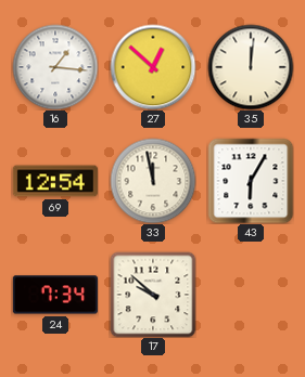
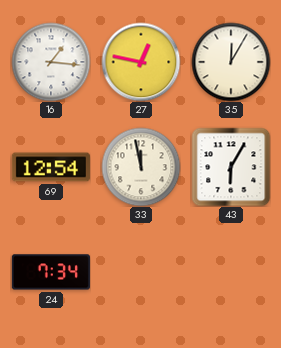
27: 12:52 -> 12:47 (141, 62)
35: 12:01 -> 12:05 (231, 62)
17: 9:52 -> none (153, 295)
